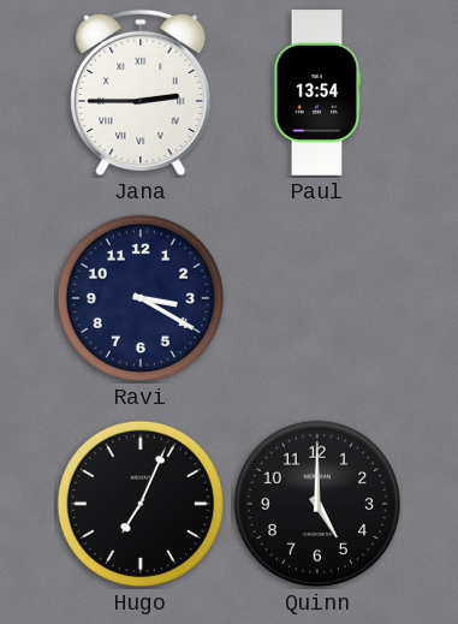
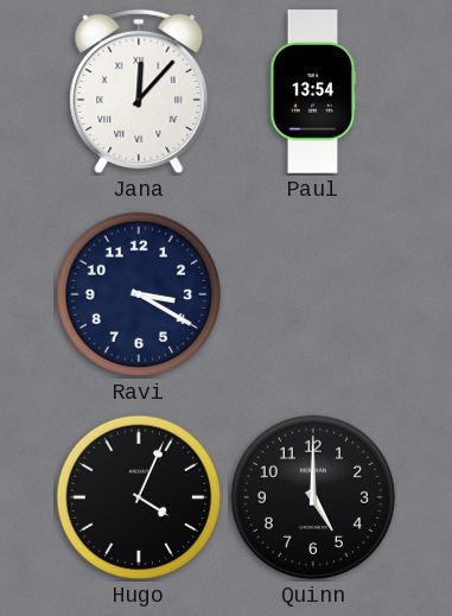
Jana: 2:45 -> 12:07 (139, 91)
Hugo: 7:04 -> 4:04 (139, 497)
